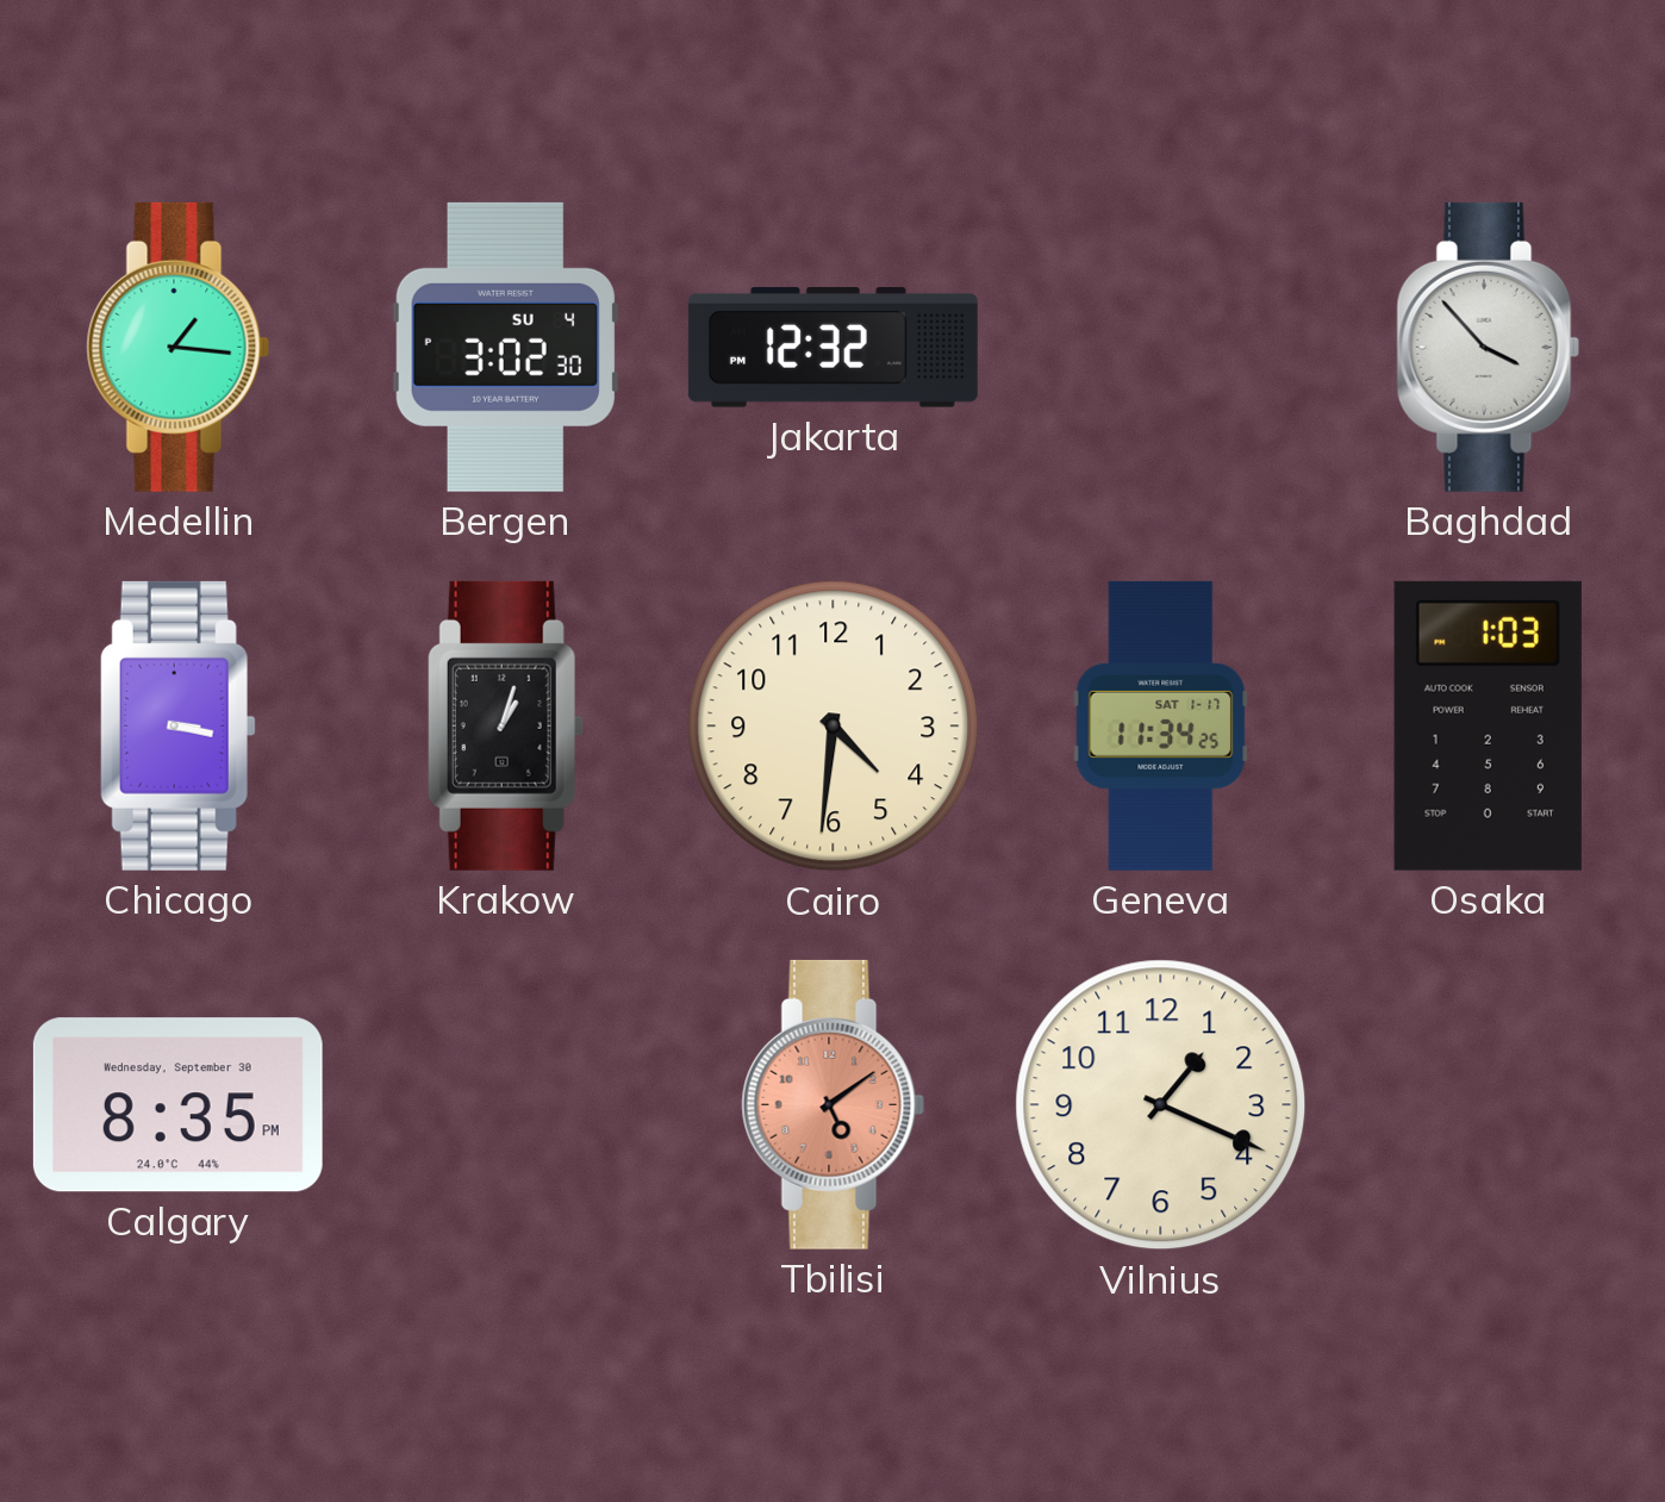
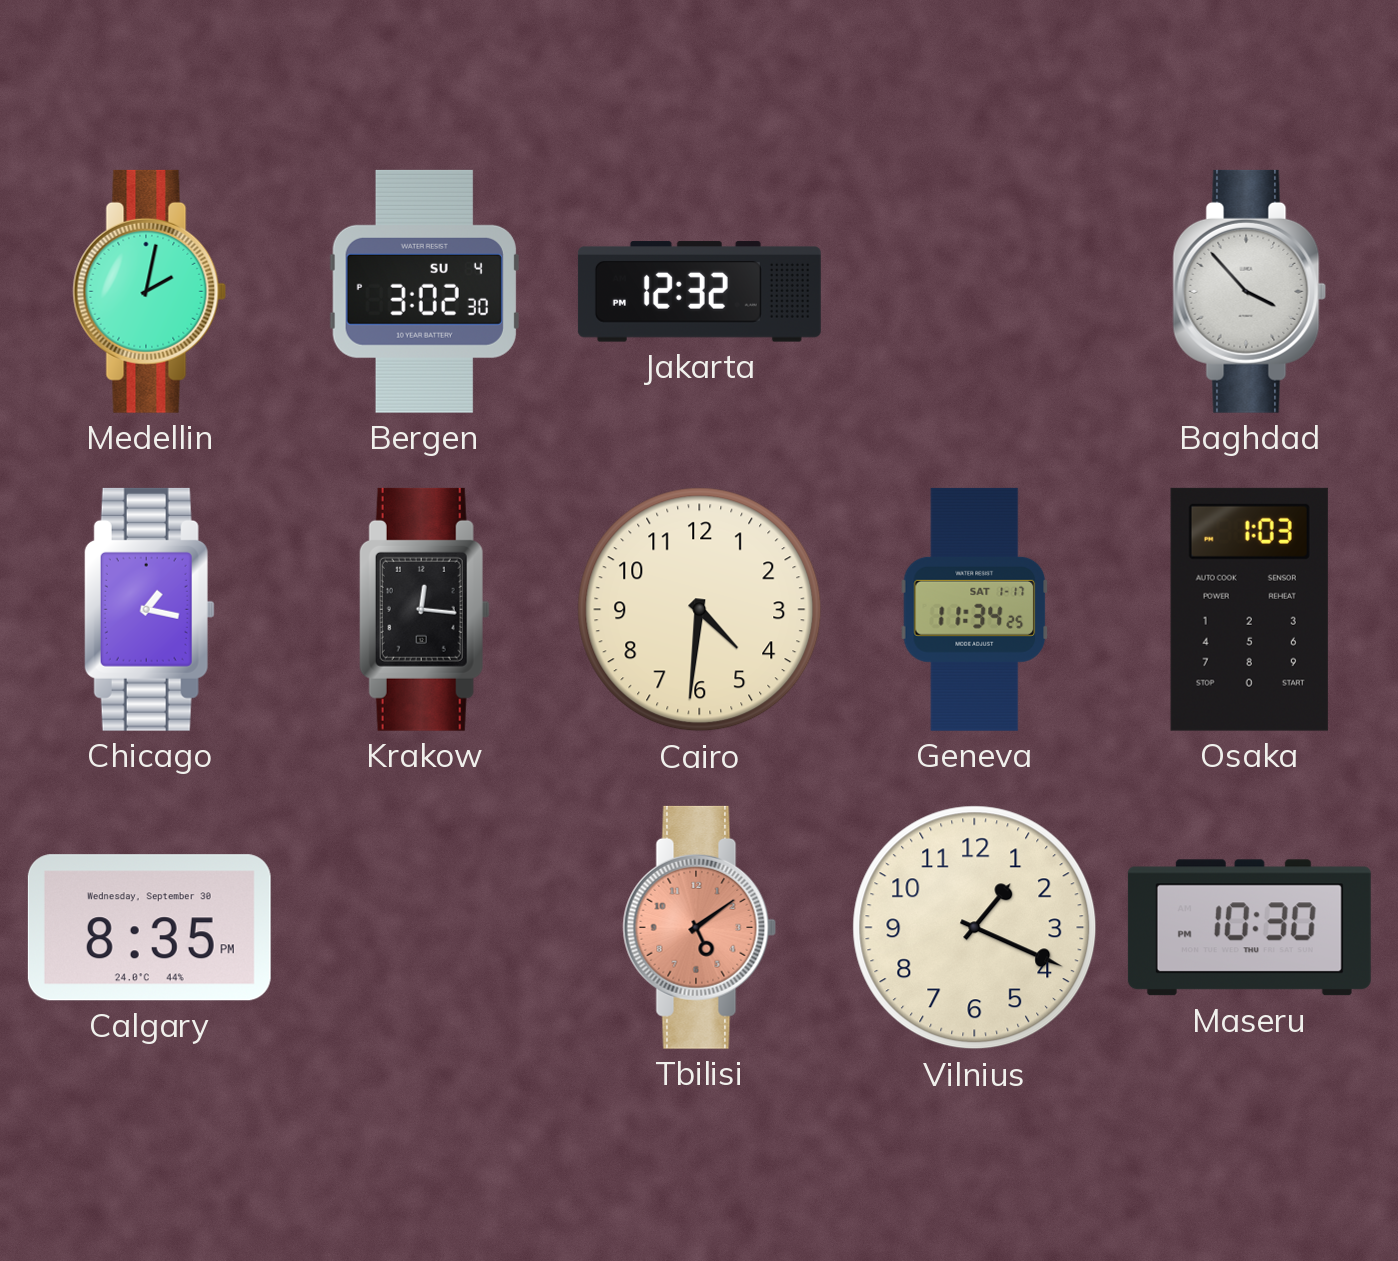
Medellin: 1:16 -> 2:02 (150, 291)
Chicago: 3:17 -> 1:17 (149, 609)
Krakow: 1:03 -> 12:16 (424, 609)
Maseru: none -> 10:30 (1249, 928)
